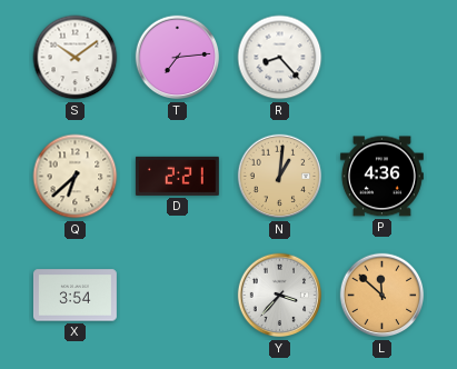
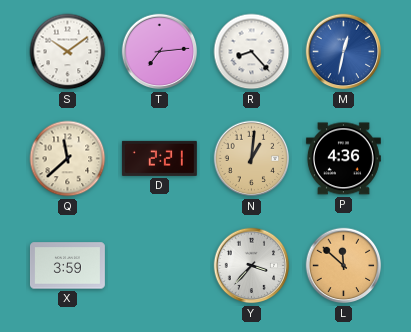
M: none -> 12:32 (344, 52)
Q: 6:38 -> 11:38 (68, 159)
X: 3:54 -> 3:59 (67, 266)
